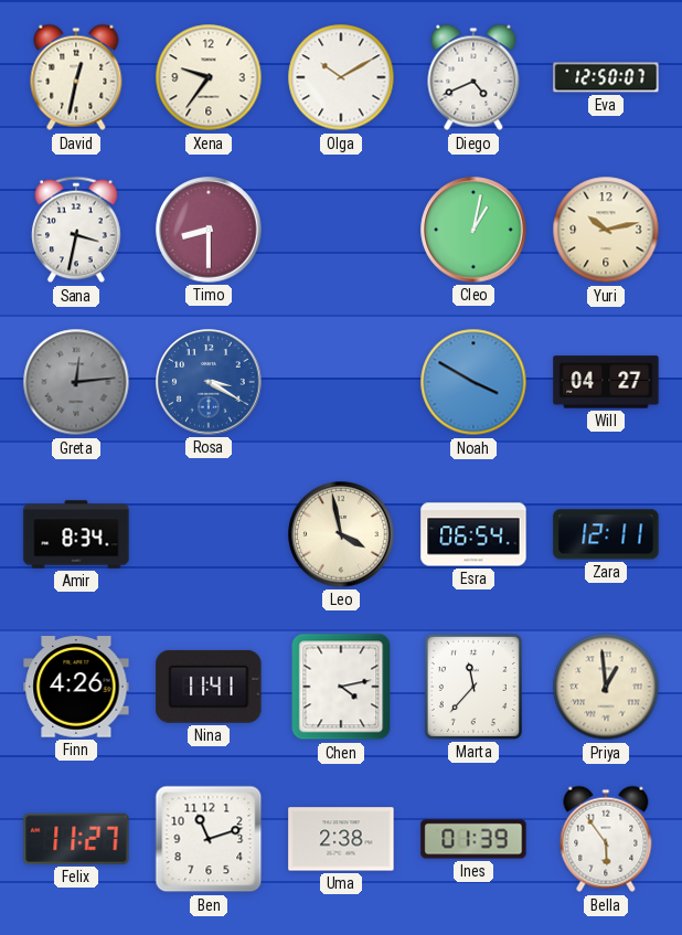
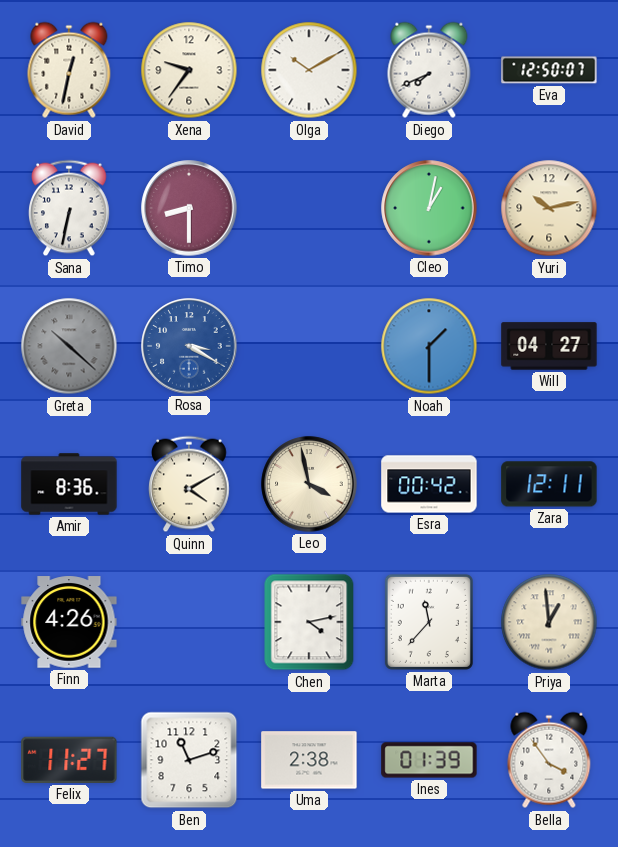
Diego: 4:41 -> 7:41 (429, 70)
Sana: 3:32 -> 6:32 (69, 208)
Greta: 12:14 -> 10:22 (69, 346)
Noah: 3:50 -> 1:30 (429, 346)
Amir: 8:34 -> 8:36 (69, 484)
Quinn: none -> 4:10 (189, 484)
Esra: 06:54 -> 00:42 (429, 484)
Nina: 11:41 -> none (209, 687)
Bella: 5:54 -> 3:54 (549, 760)
